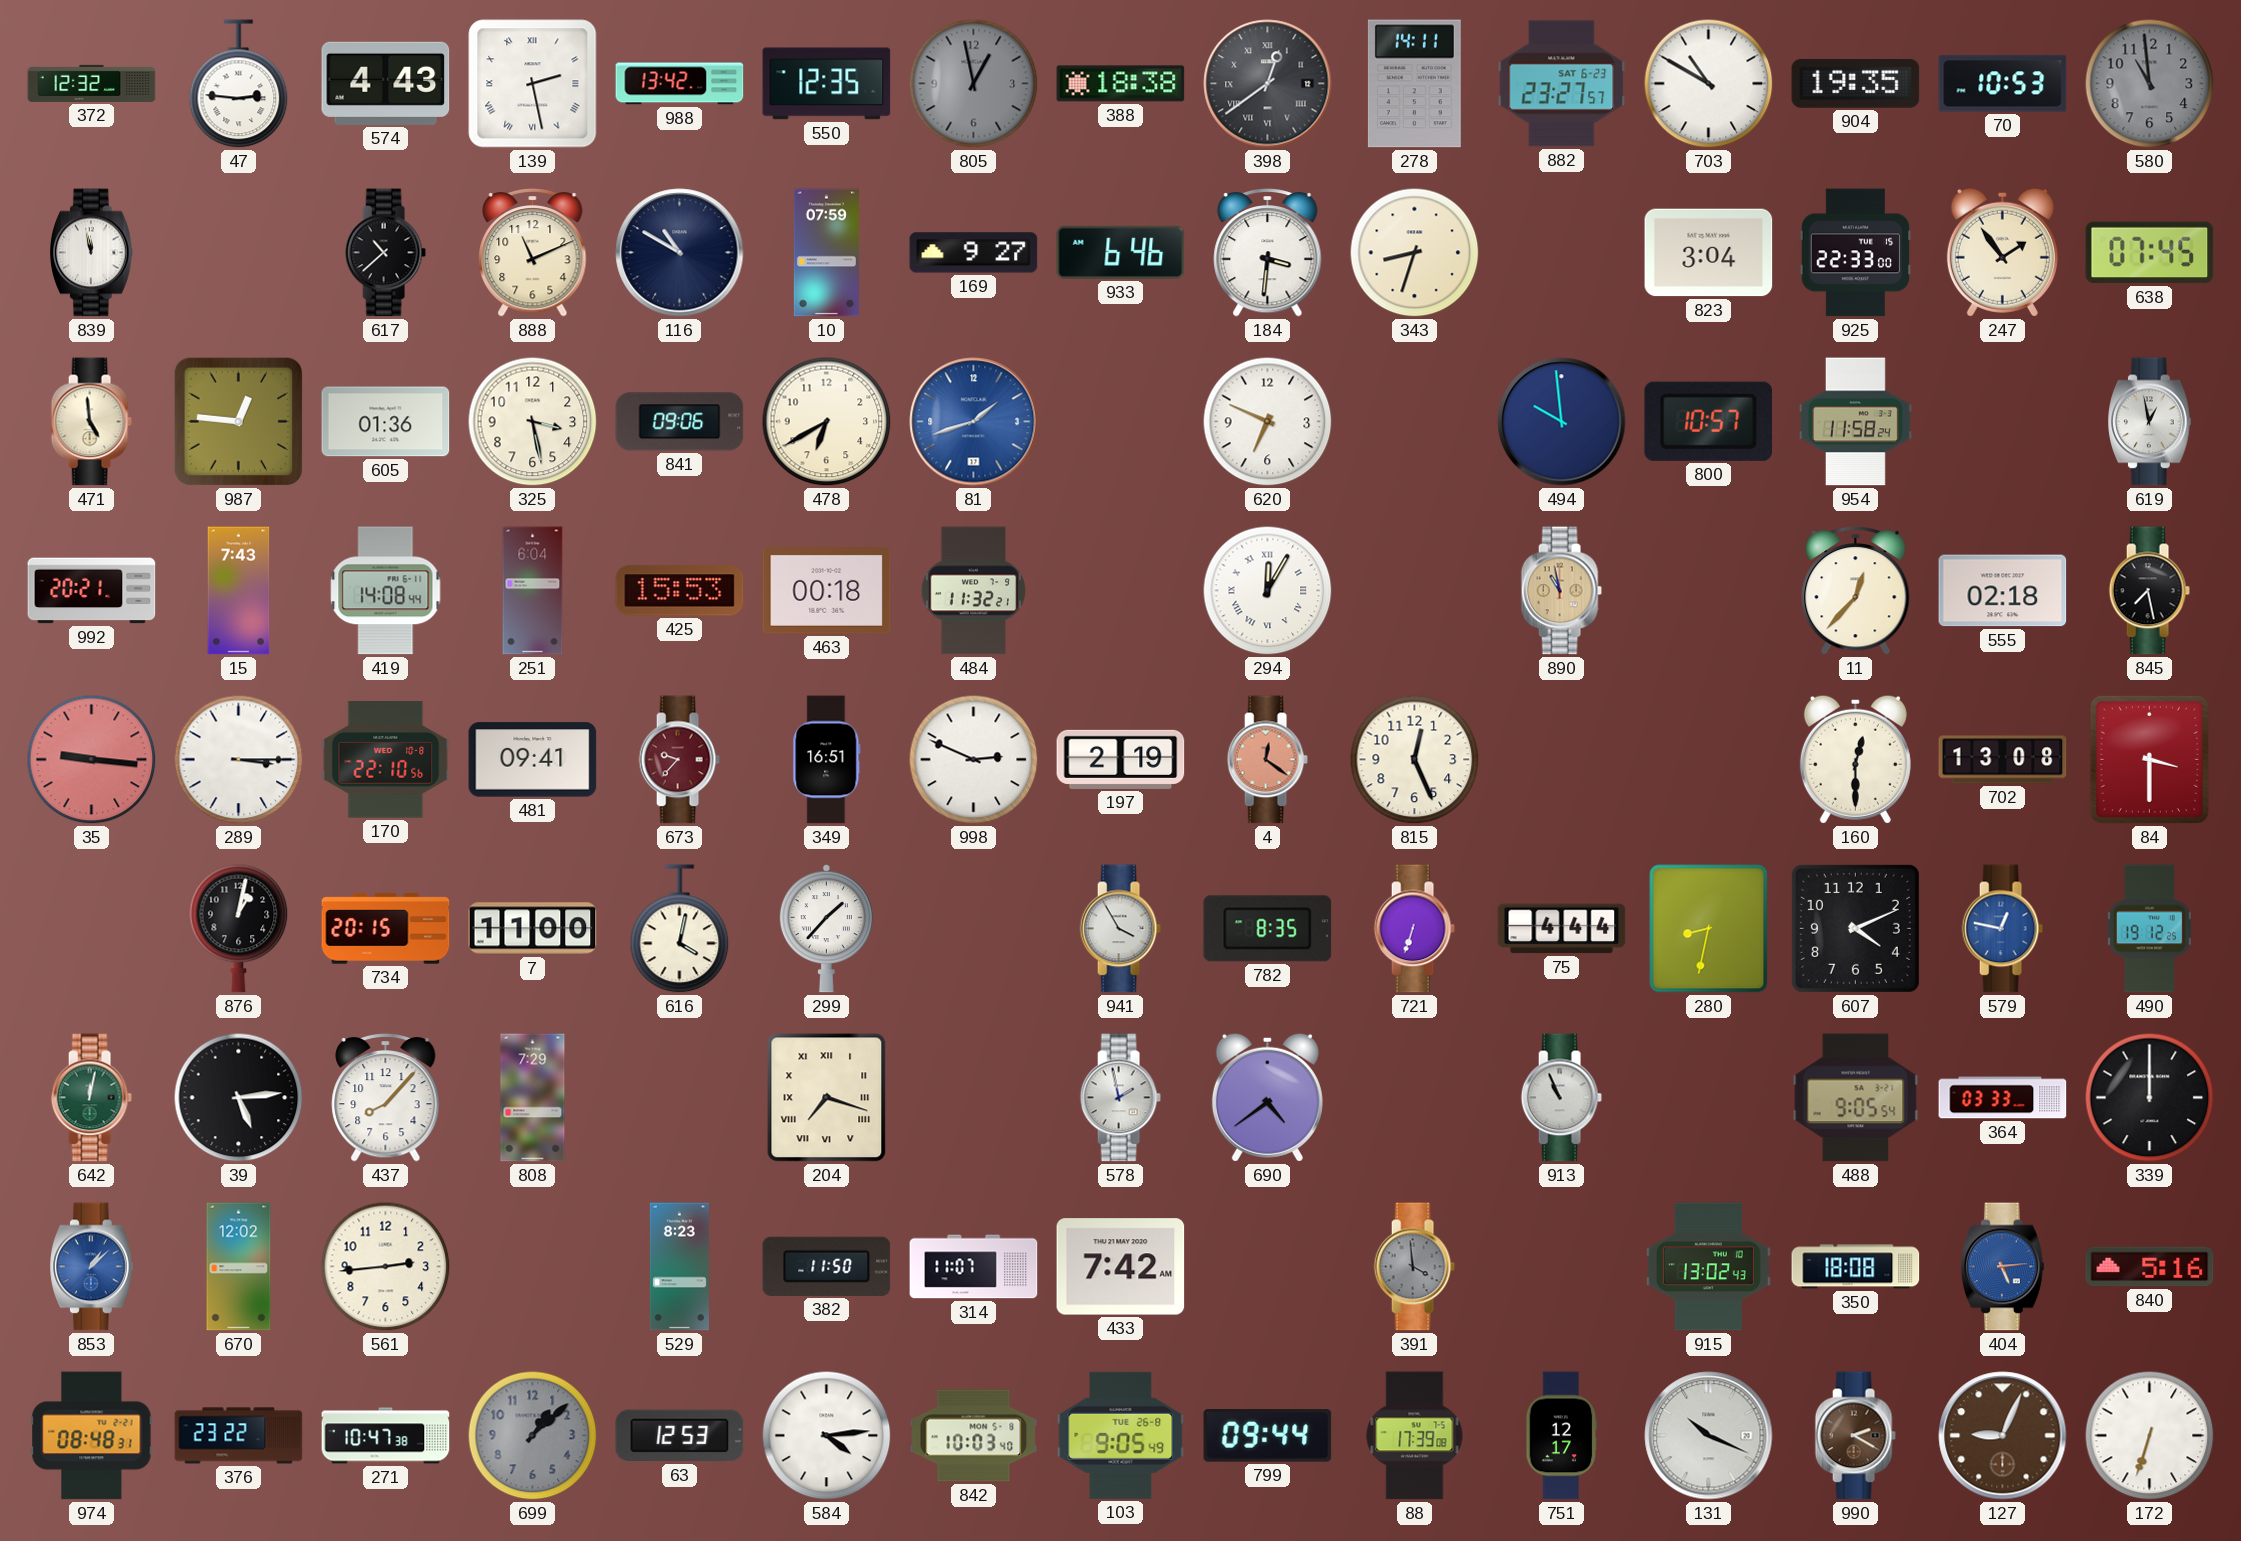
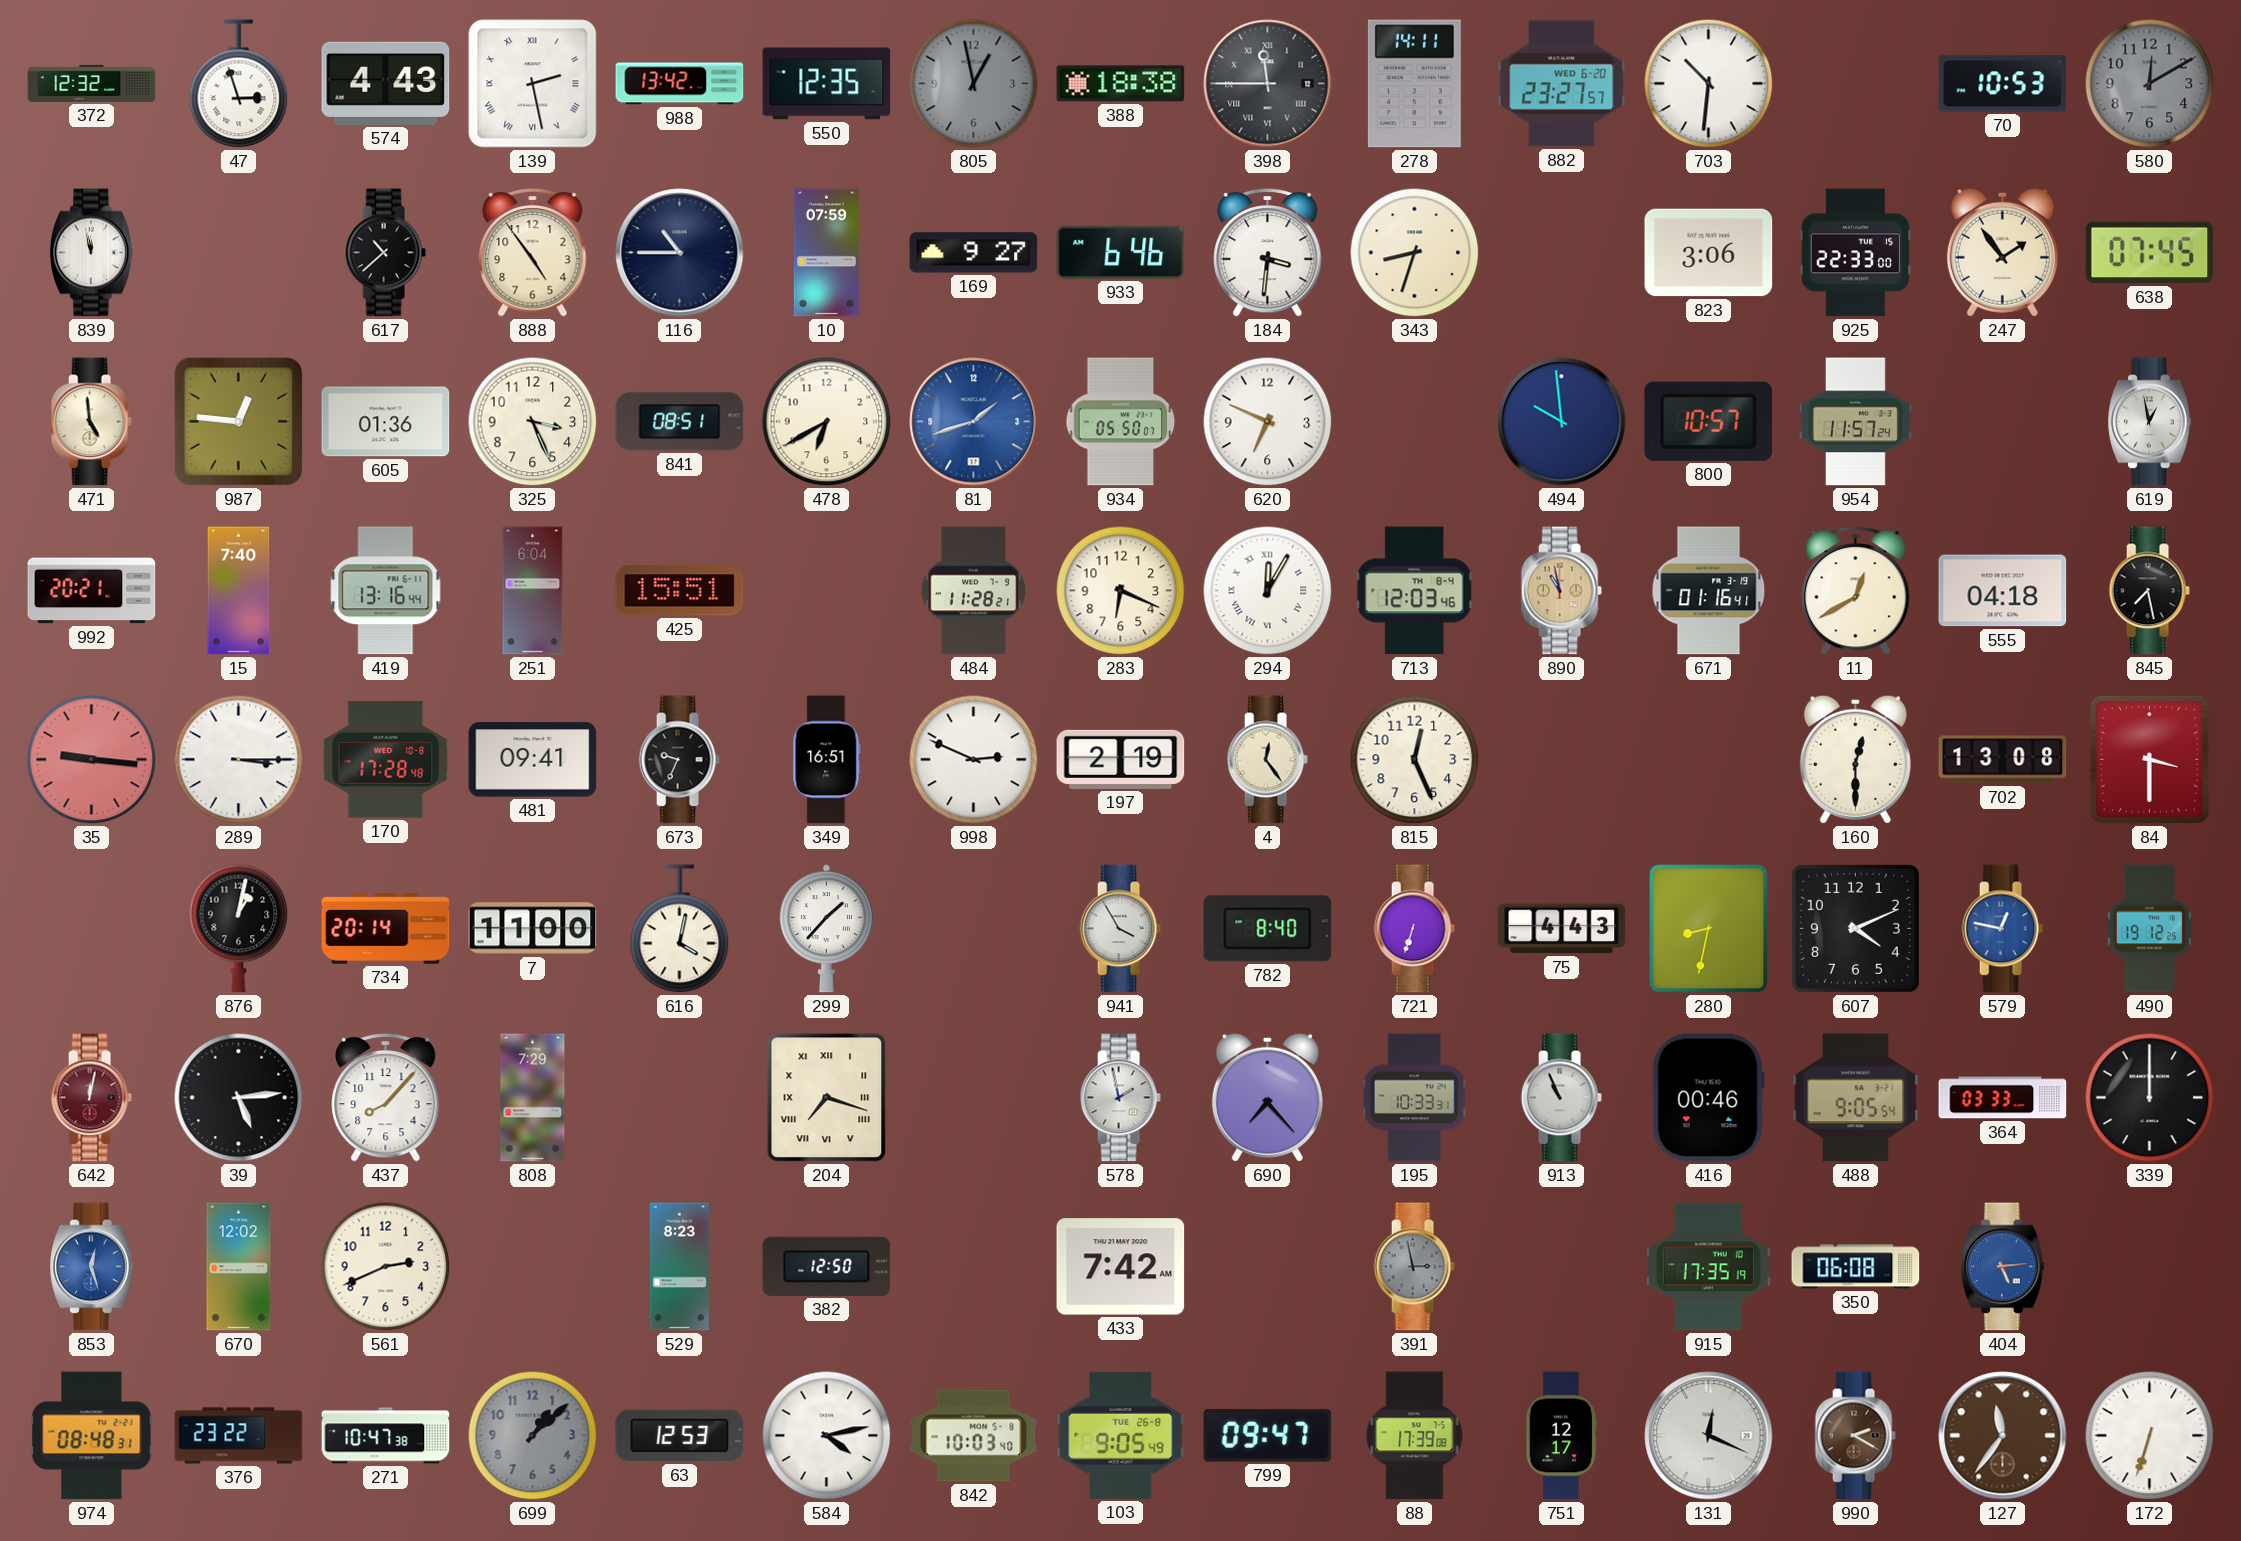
47: 2:46 -> 2:57 (239, 84)
398: 12:39 -> 11:45 (1268, 84)
882 date: SAT 6-23 -> WED 6-20 (1562, 84)
703: 10:50 -> 10:31 (1709, 84)
904: 19:35 -> none (1856, 84)
580: 10:59 -> 12:10 (2150, 84)
888: 11:11 -> 4:54 (533, 252)
116: 10:50 -> 10:45 (680, 253)
823: 3:04 -> 3:06 (1709, 253)
325: 3:28 -> 3:26 (533, 422)
841: 09:06 -> 08:51 (680, 422)
934: none -> 05:50 (1121, 422)
954: 11:58 -> 11:57 (1856, 422)
15: 7:43 -> 7:40 (239, 591)
419: 14:08 -> 13:16 (386, 591)
425: 15:53 -> 15:51 (680, 591)
463: 00:18 -> none (827, 591)
484: 11:32 -> 11:28 (973, 591)
283: none -> 6:19 (1121, 591)
713: none -> 12:03 (1414, 591)
671: none -> 01:16 (1709, 591)
11: 12:37 -> 12:40 (1856, 590)
555: 02:18 -> 04:18 (2003, 591)
170: 22:10 -> 17:28 (386, 760)
673: 9:37 -> 9:34 (679, 760)
673 dial: burgundy -> black (679, 760)
4: 12:21 -> 12:24 (1267, 760)
4 dial: salmon -> cream (1267, 760)
734: 20:15 -> 20:14 (386, 929)
782: 8:35 -> 8:40 (1268, 929)
75: 4:44 -> 4:43 (1562, 929)
642 dial: green -> burgundy (91, 1098)
690: 4:39 -> 7:23 (1267, 1097)
195: none -> 10:33 (1415, 1098)
416: none -> 00:46 (1708, 1098)
853: 1:08 -> 12:27 (92, 1267)
561: 2:44 -> 2:41 (386, 1267)
382: 11:50 -> 12:50 (827, 1266)
314: 11:07 -> none (974, 1267)
391: 3:59 -> 2:58 (1414, 1267)
915: 13:02 -> 17:35 (1708, 1267)
350: 18:08 -> 06:08 (1856, 1267)
840: 5:16 -> none (2150, 1267)
584: 4:14 -> 4:13 (827, 1436)
799: 09:44 -> 09:47 (1268, 1436)
131: 10:19 -> 12:19 (1709, 1436)
127: 9:04 -> 11:36 (2003, 1436)
